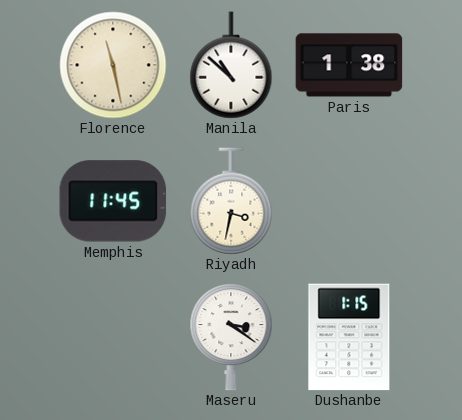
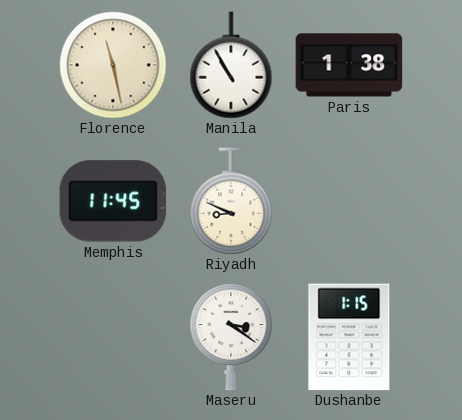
Manila: 10:52 -> 10:55 (231, 65)
Riyadh: 3:32 -> 8:49 (231, 201)
